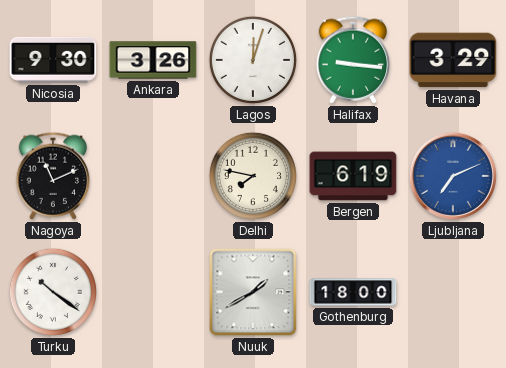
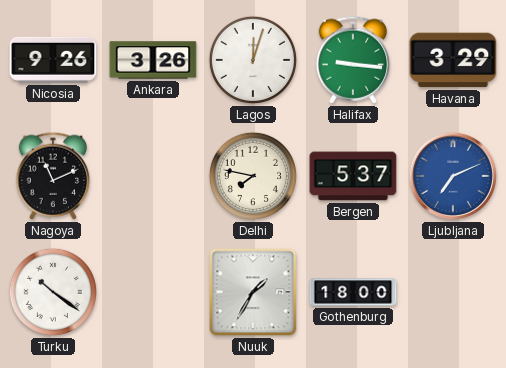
Nicosia: 9:30 -> 9:26 (53, 60)
Bergen: 6:19 -> 5:37 (353, 176)
Nuuk: 1:40 -> 1:35 (253, 292)
